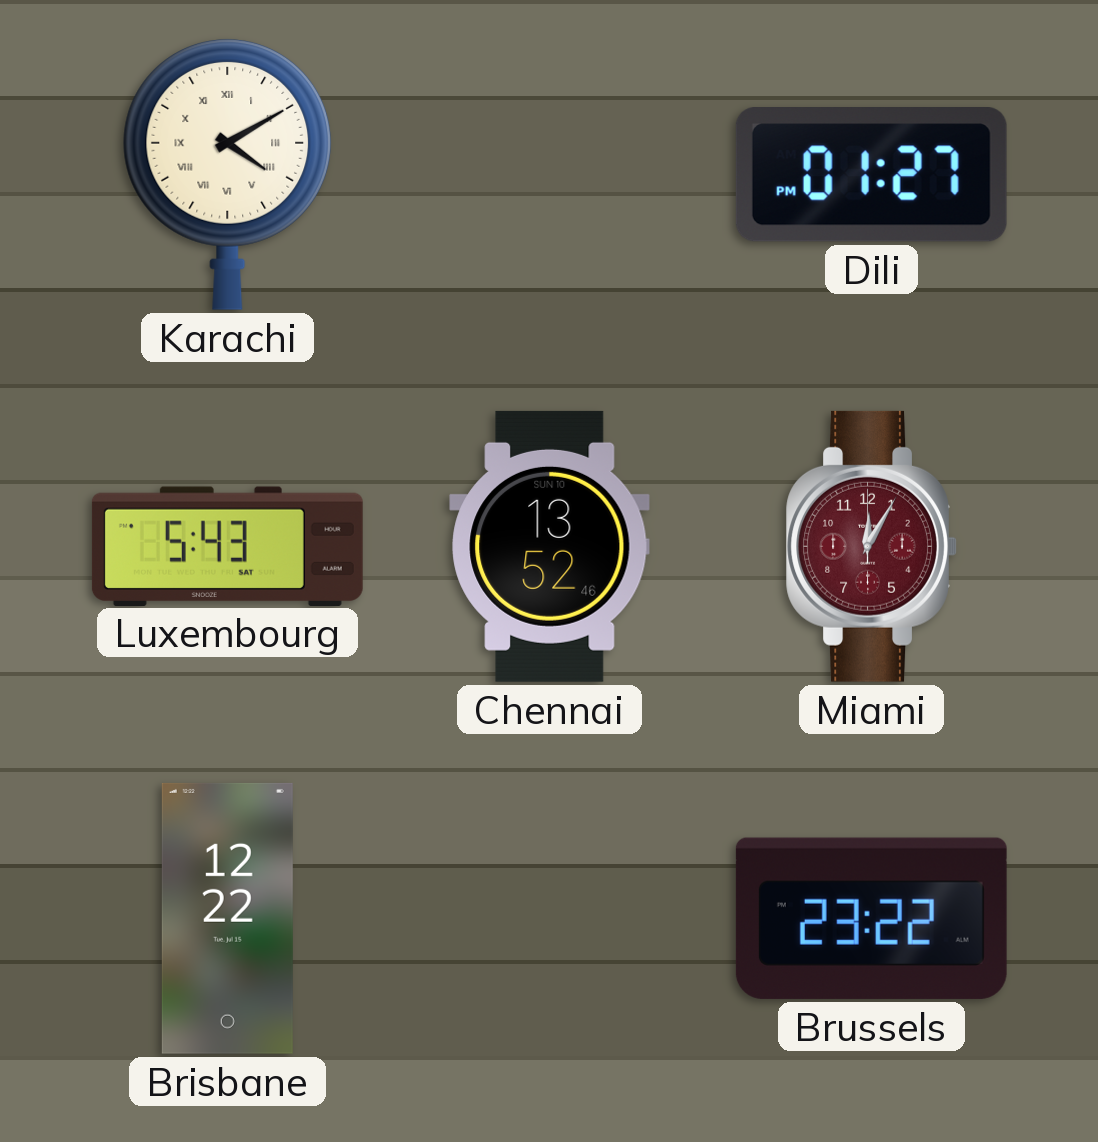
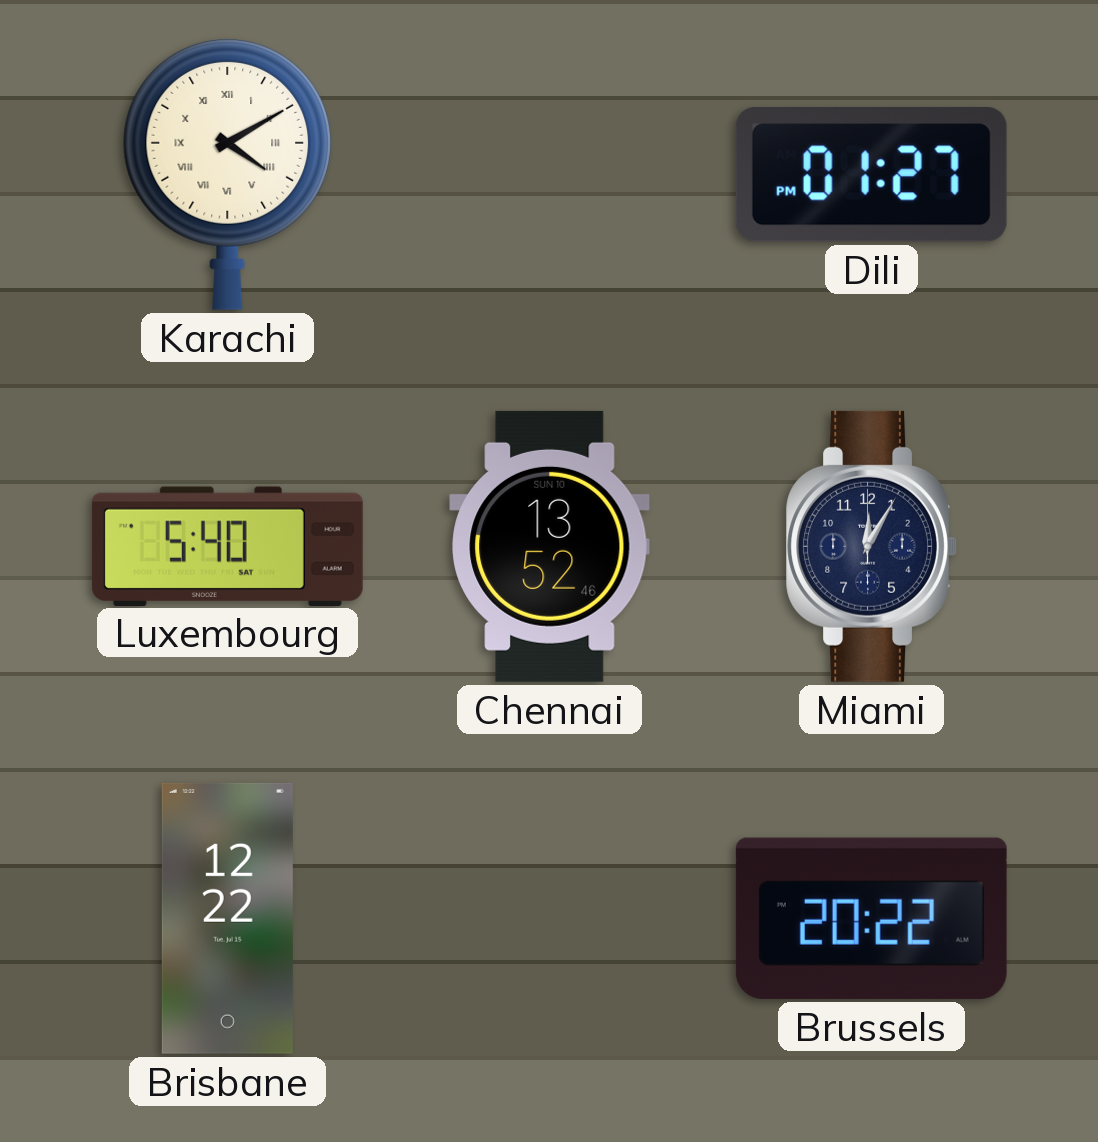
Luxembourg: 5:43 -> 5:40 (227, 546)
Miami dial: burgundy -> navy (871, 546)
Brussels: 23:22 -> 20:22 (871, 918)
